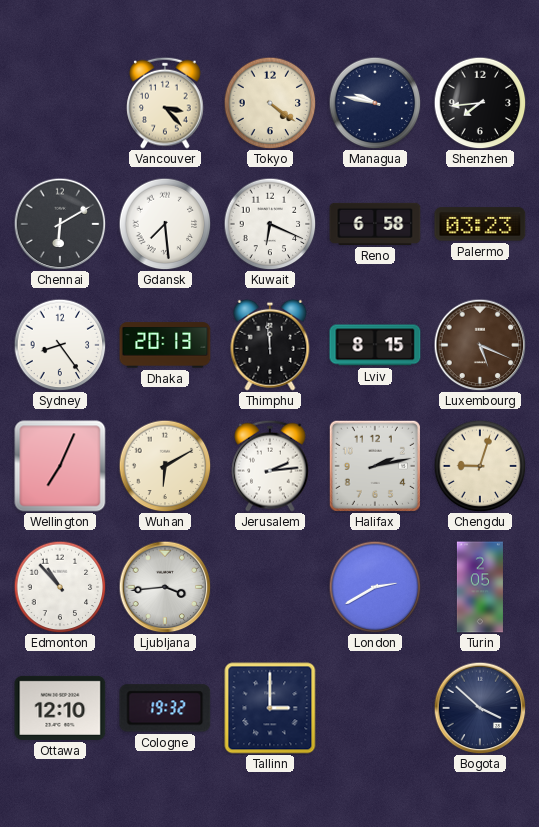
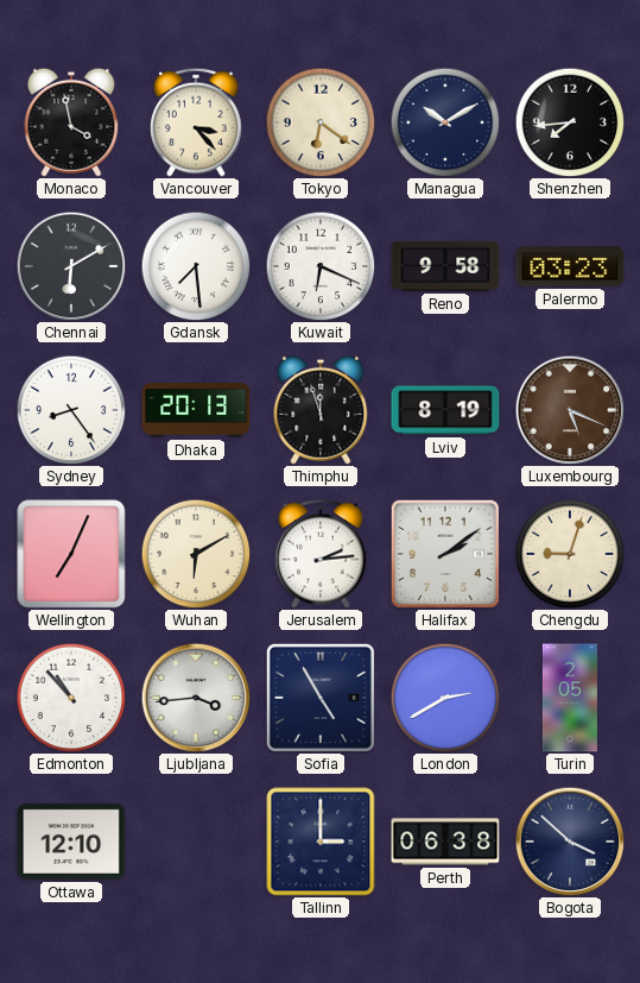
Monaco: none -> 3:58 (71, 122)
Tokyo: 4:21 -> 6:21 (321, 122)
Managua: 9:47 -> 10:10 (445, 122)
Reno: 6:58 -> 9:58 (445, 266)
Thimphu: 11:59 -> 11:57 (321, 410)
Lviv: 8:15 -> 8:19 (445, 410)
Halifax: 2:13 -> 2:09 (445, 554)
Sofia: none -> 4:55 (321, 698)
Cologne: 19:32 -> none (165, 708)
Perth: none -> 06:38 (445, 842)
